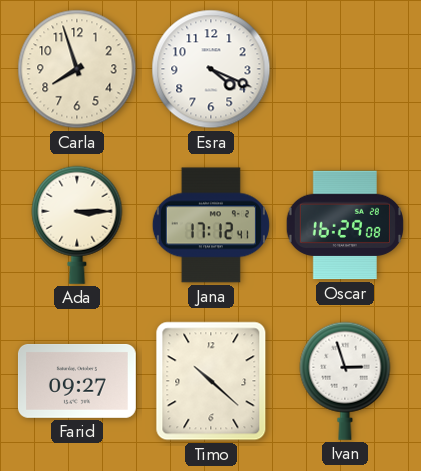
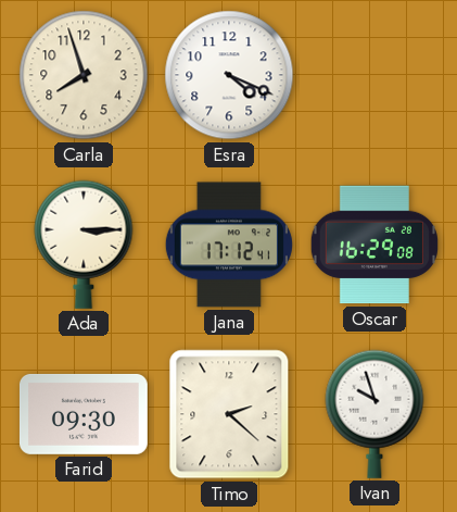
Farid: 09:27 -> 09:30 (84, 414)
Timo: 10:22 -> 2:22 (229, 414)
Ivan: 2:57 -> 9:57 (375, 414)
